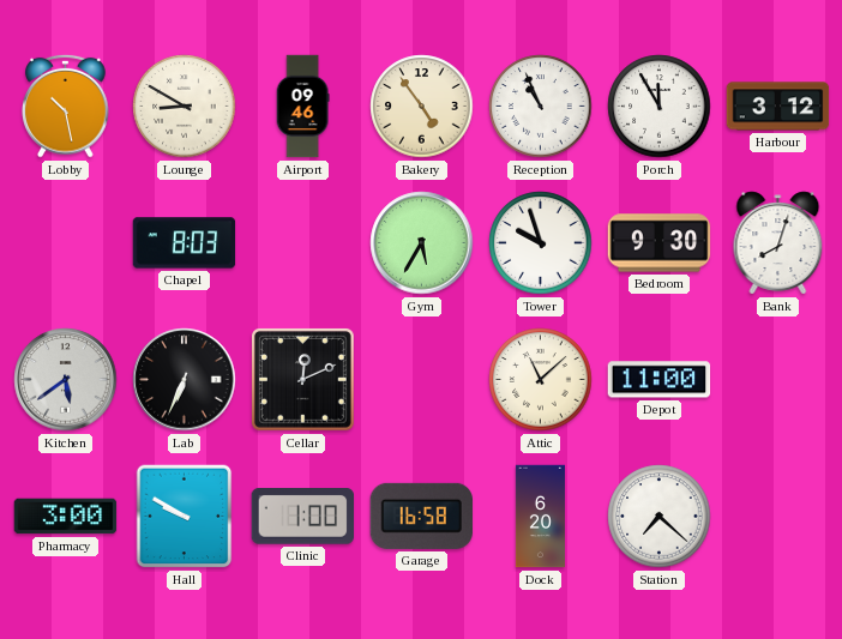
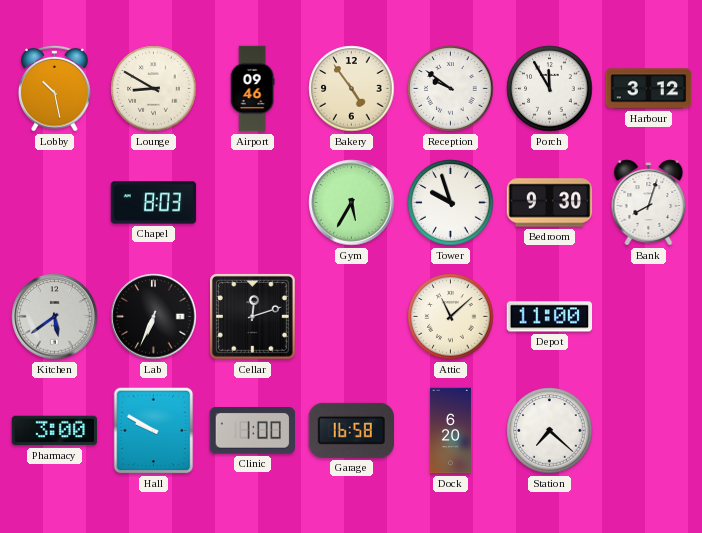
Reception: 10:56 -> 9:51 (451, 89)
Cellar: 12:11 -> 12:12 (252, 316)
